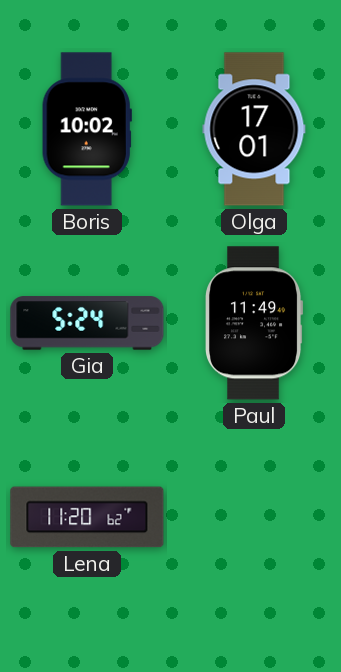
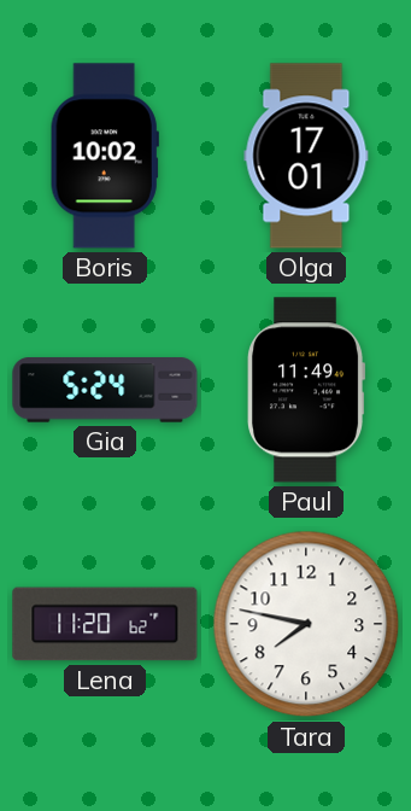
Tara: none -> 7:47 (306, 624)
